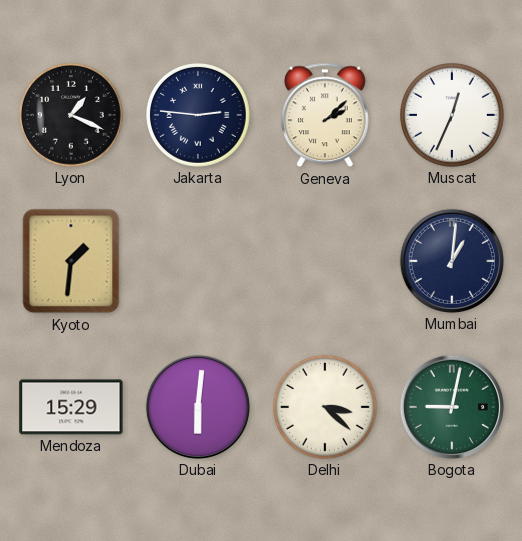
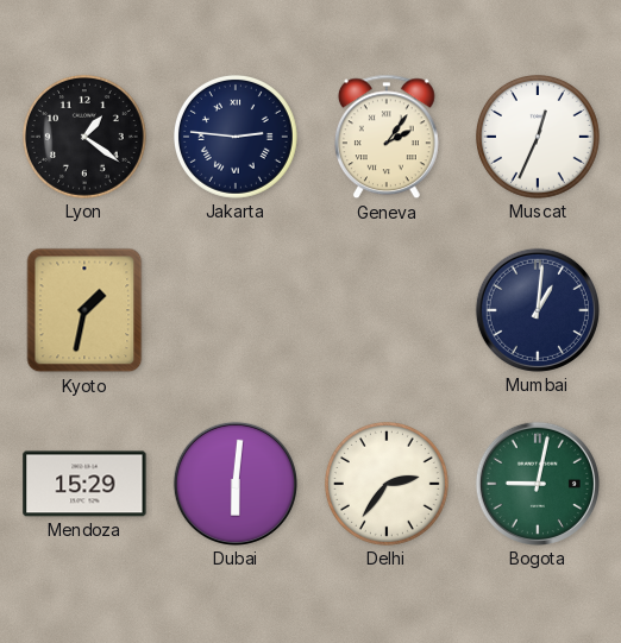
Lyon: 1:19 -> 1:21 (84, 137)
Geneva: 2:08 -> 2:06 (387, 137)
Kyoto: 1:31 -> 1:32 (84, 310)
Delhi: 3:22 -> 2:36 (387, 484)
